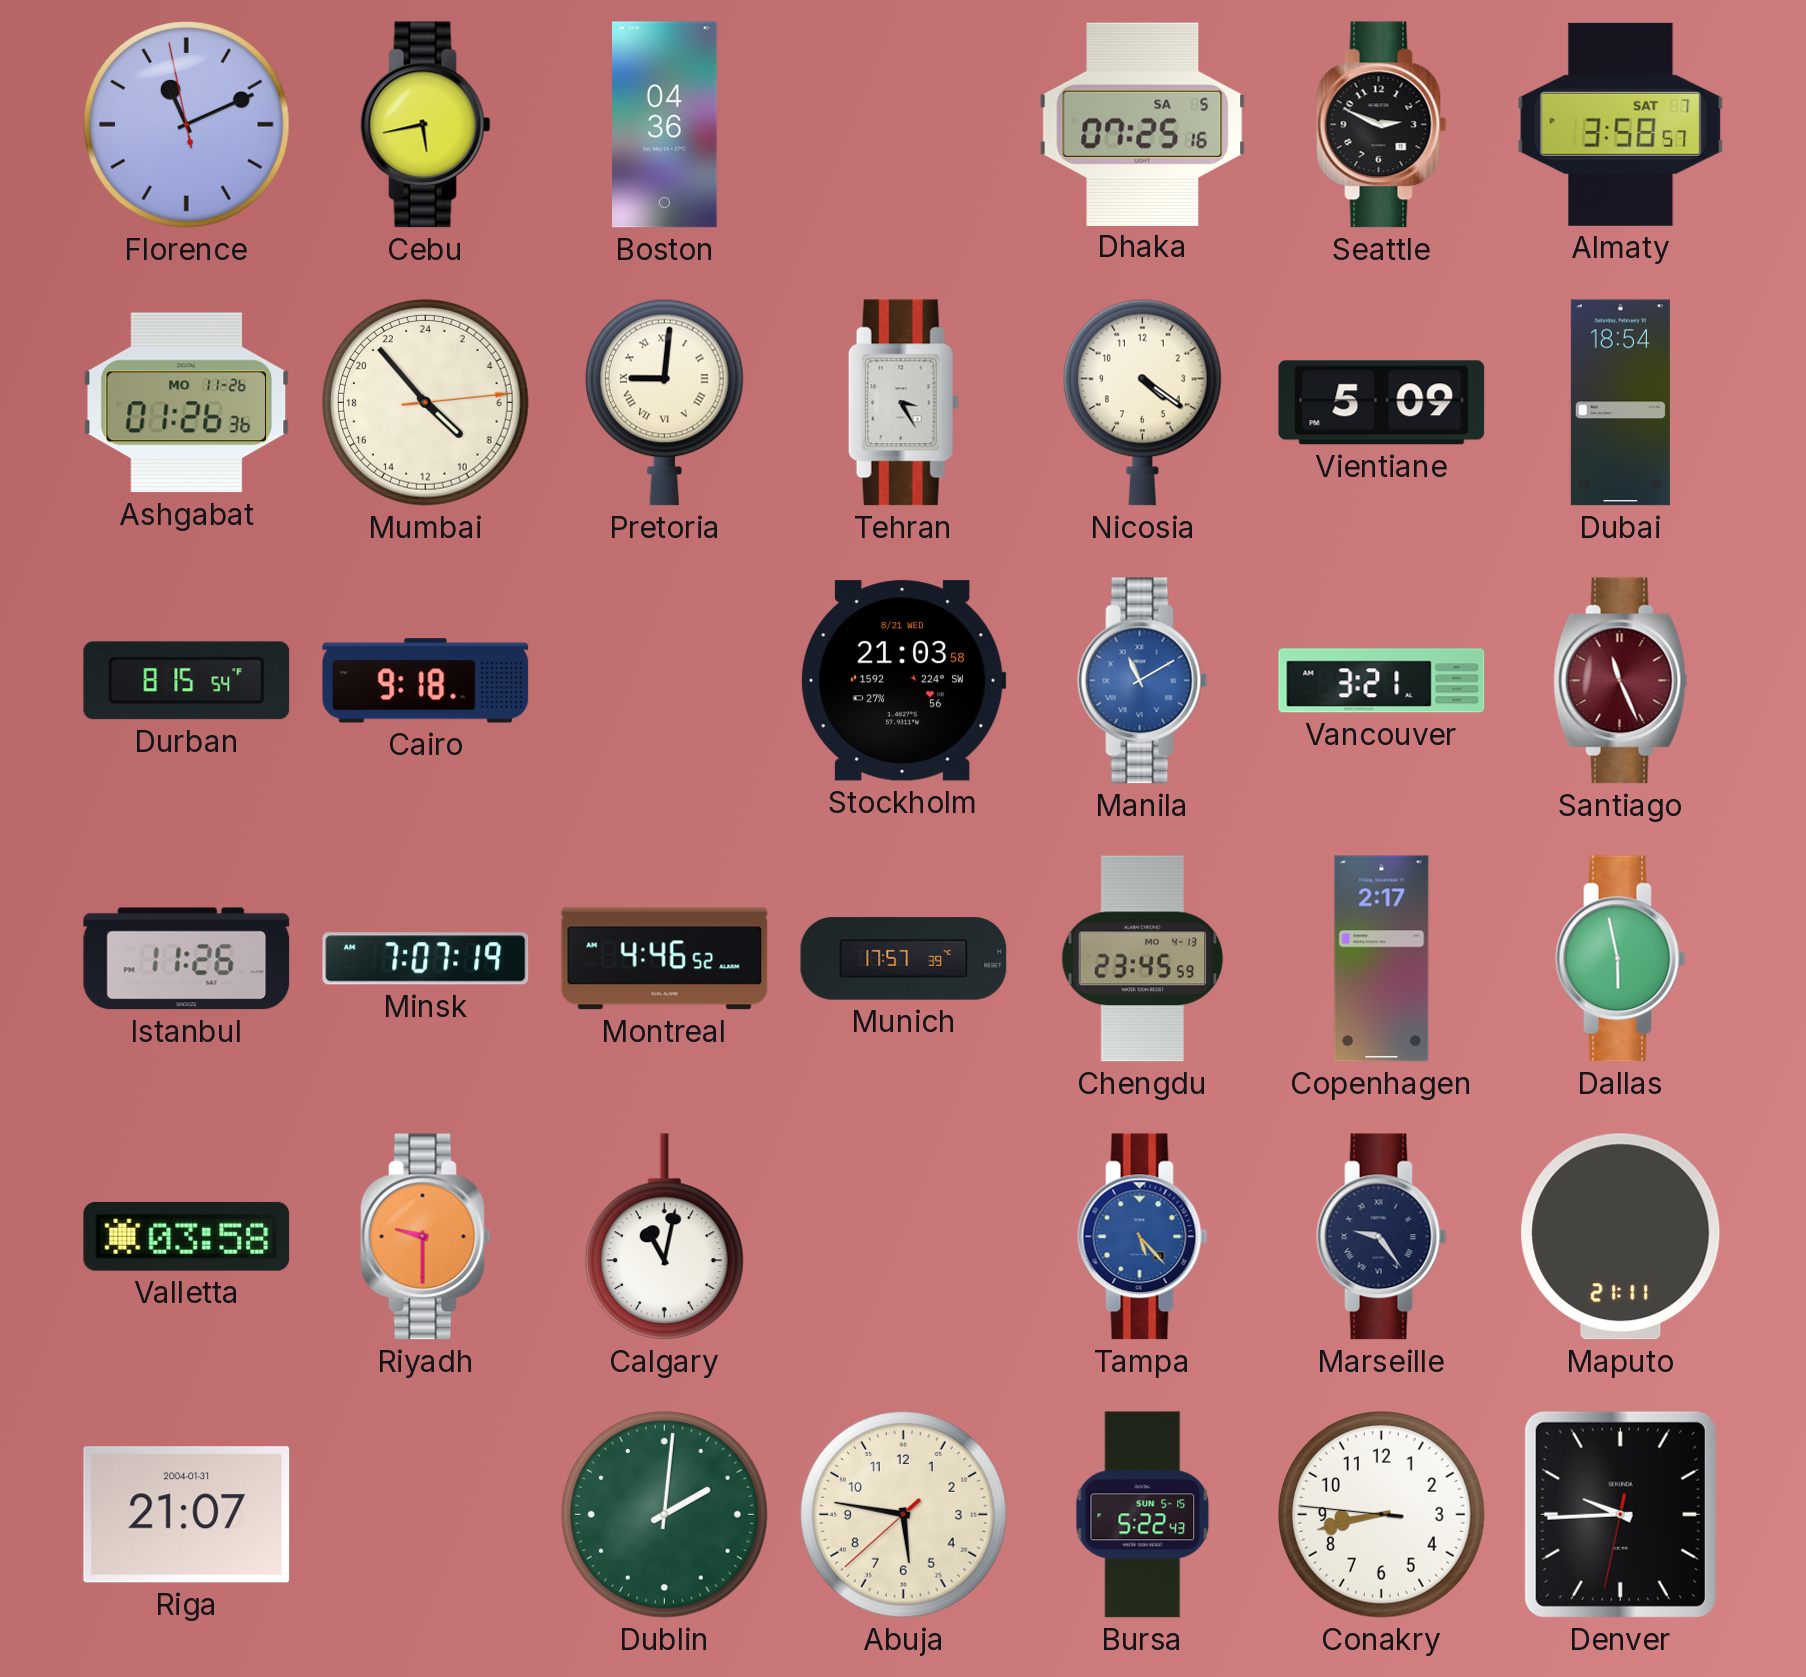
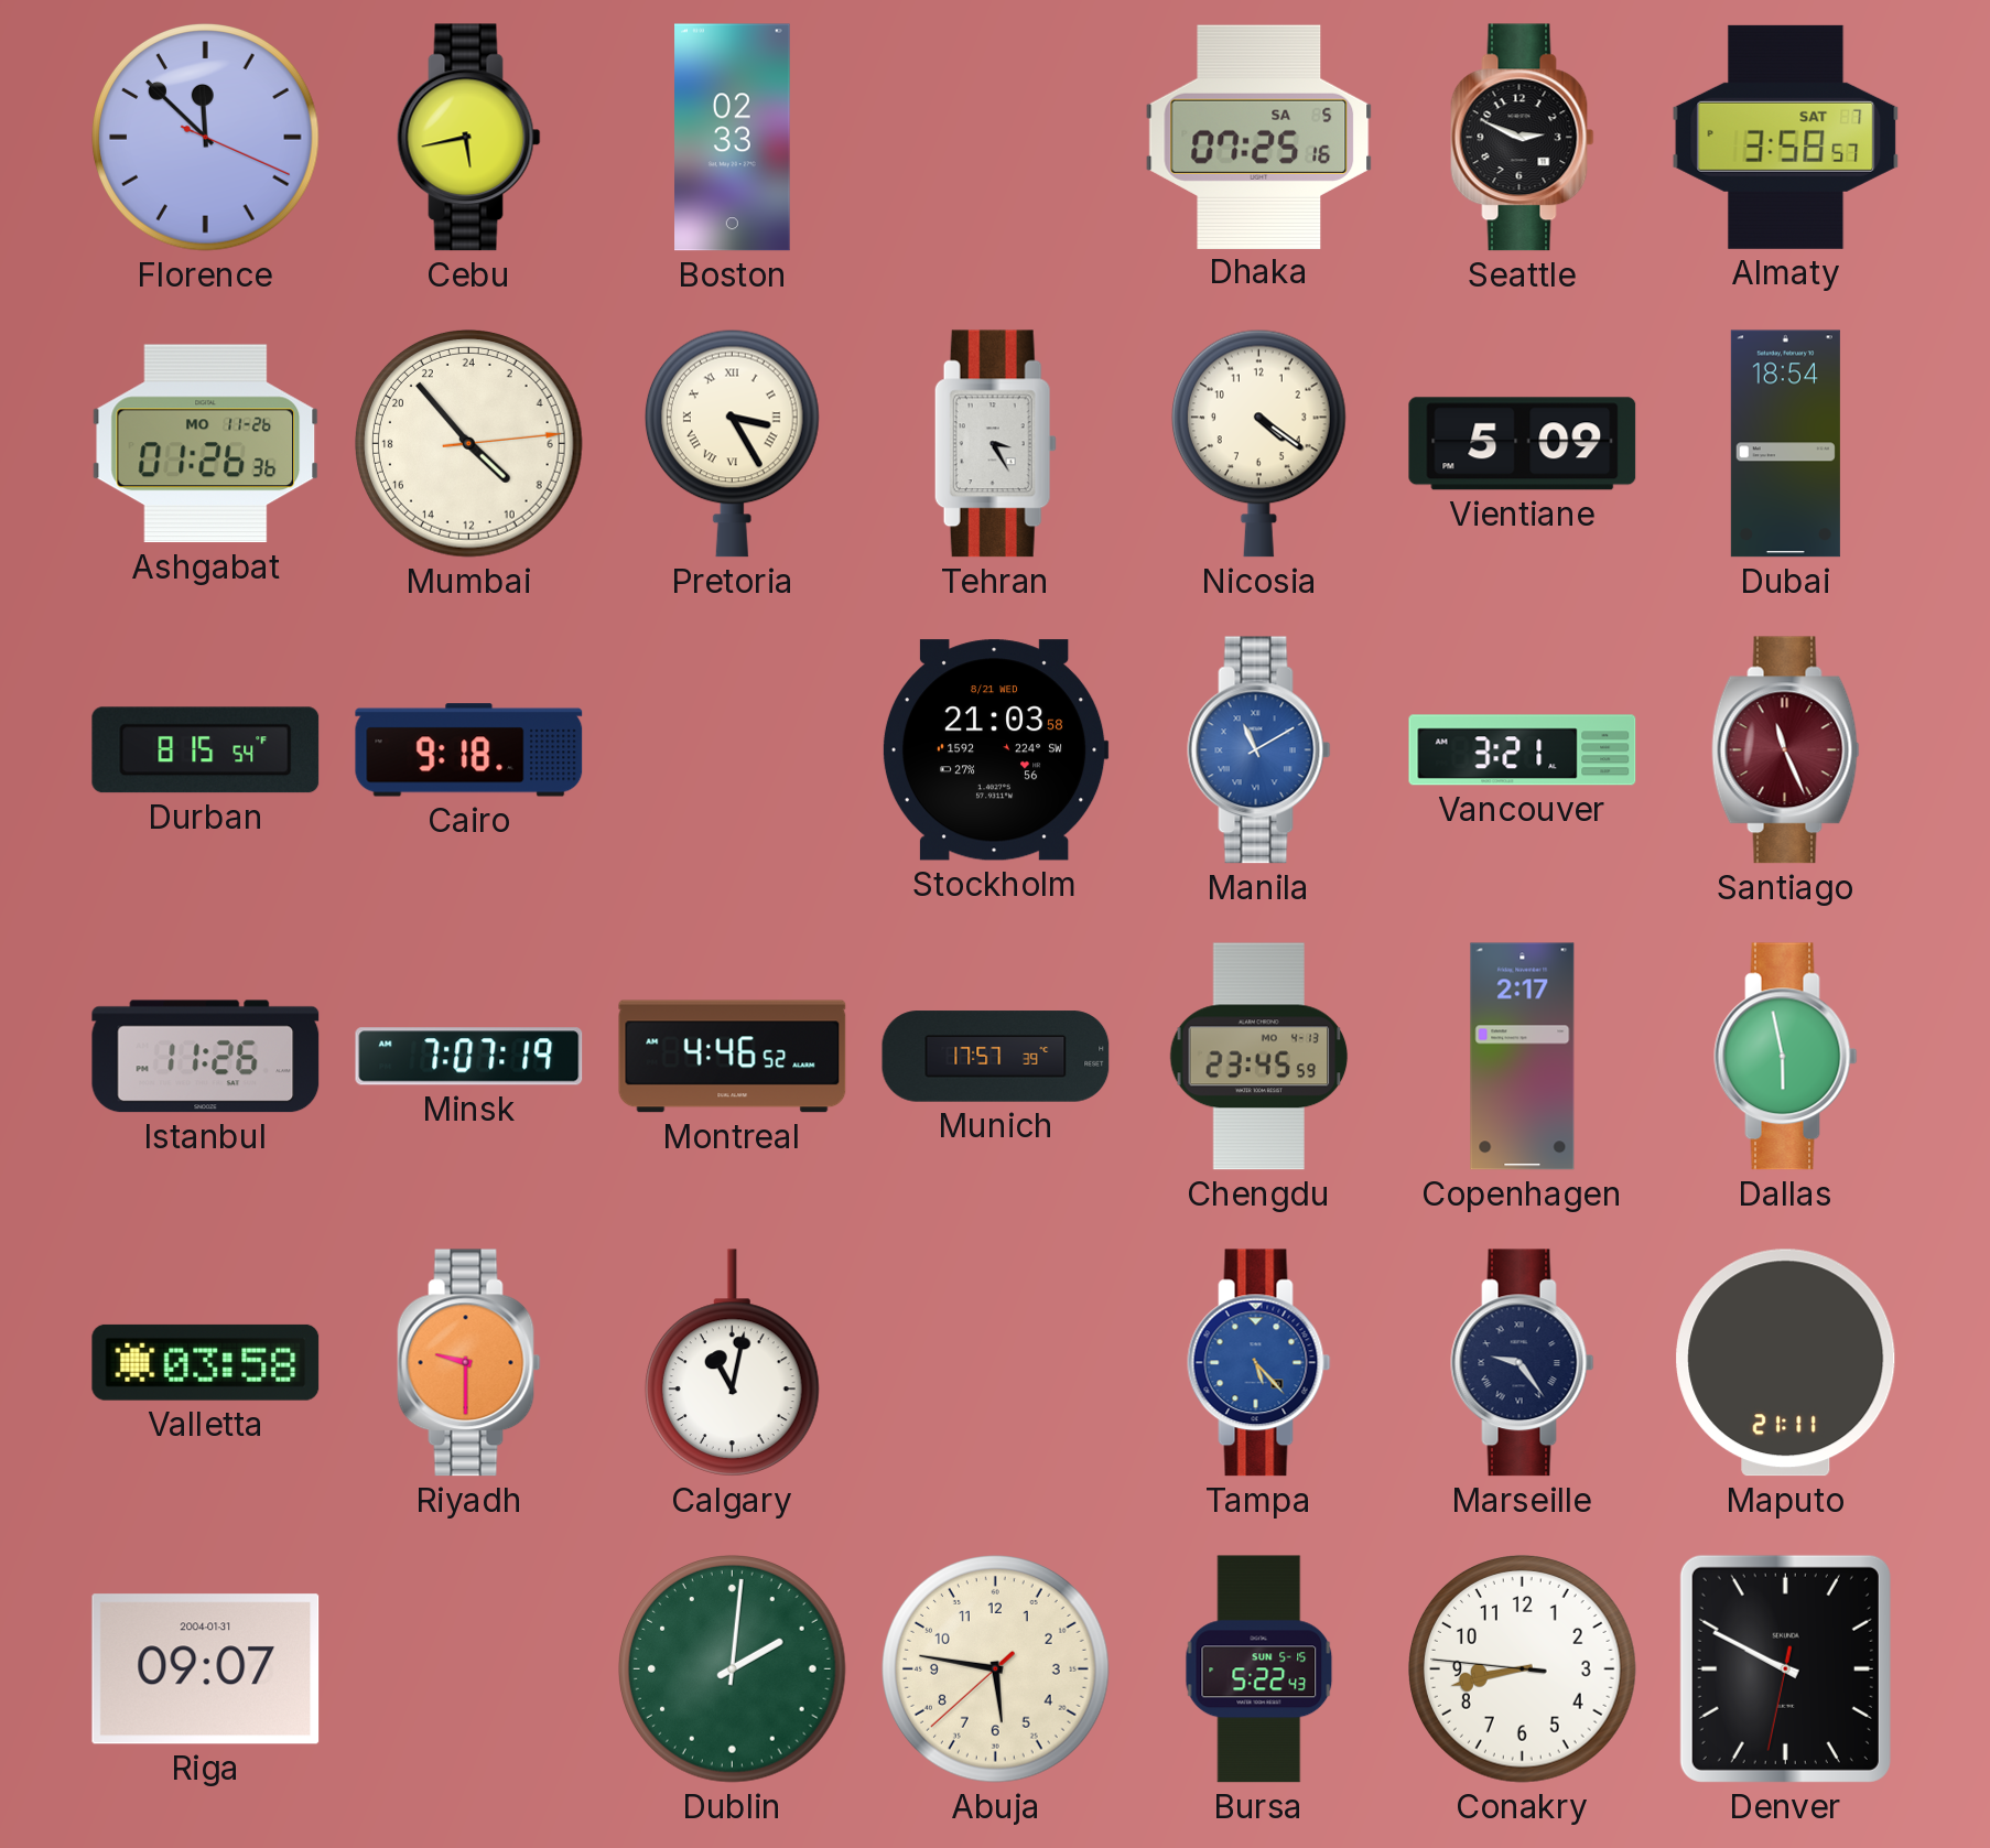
Florence: 11:10 -> 11:52 (206, 138)
Boston: 04:36 -> 02:33 (733, 138)
Pretoria: 9:01 -> 3:25 (732, 443)
Riga: 21:07 -> 09:07 (206, 1669)
Denver: 9:44 -> 9:49 (1785, 1668)
